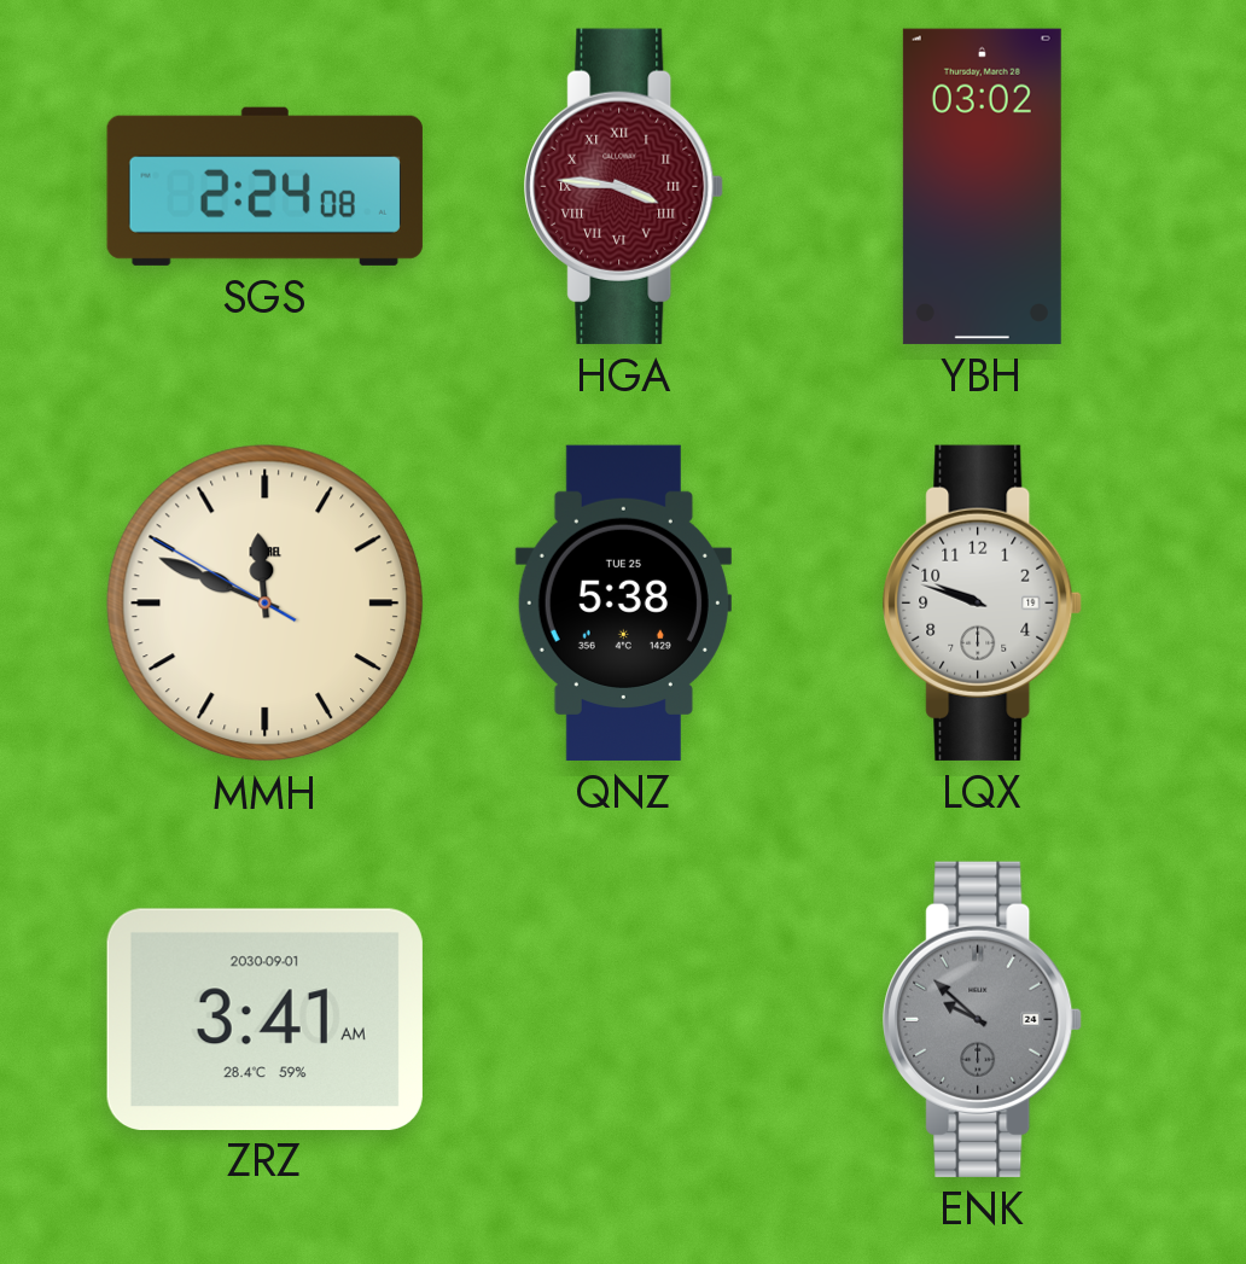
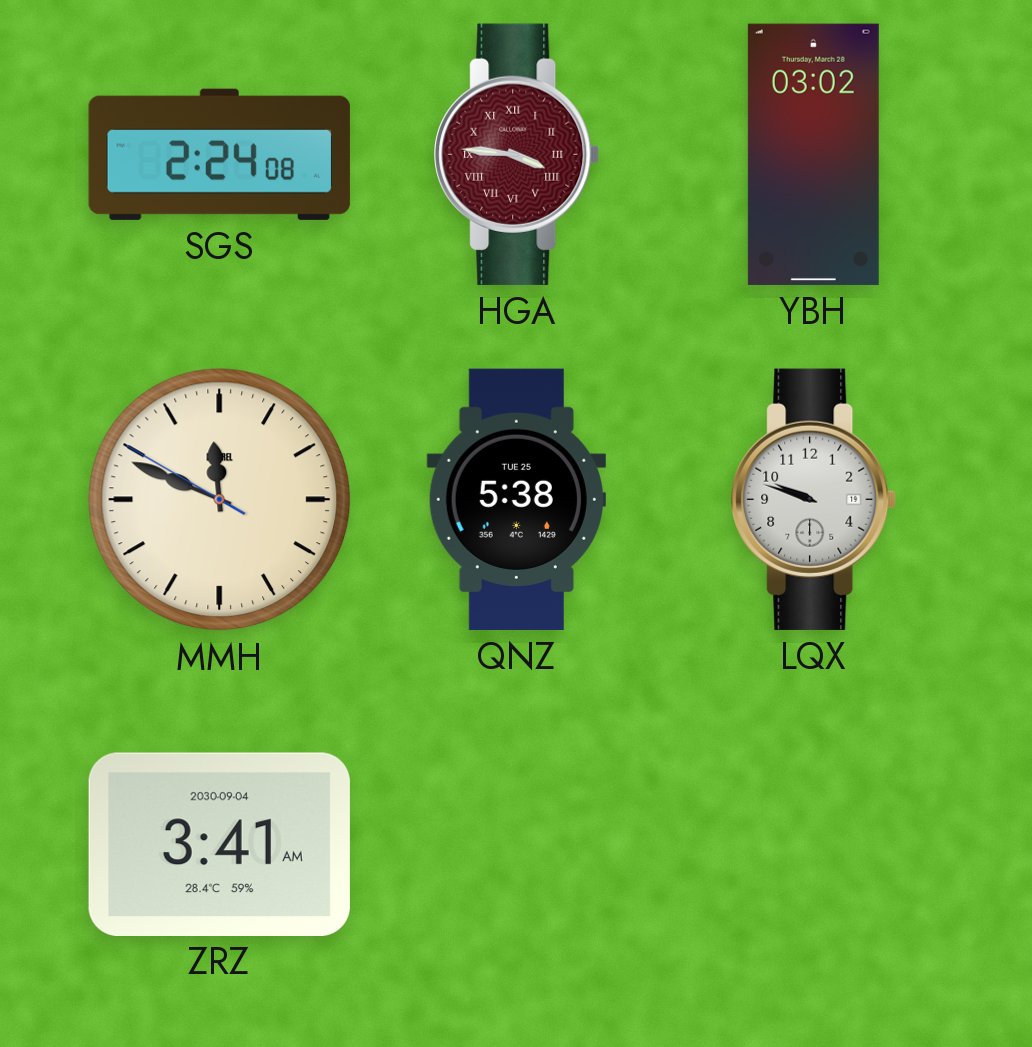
ZRZ date: 2030-09-01 -> 2030-09-04 (219, 844)
ENK: 9:52 -> none (983, 1019)
